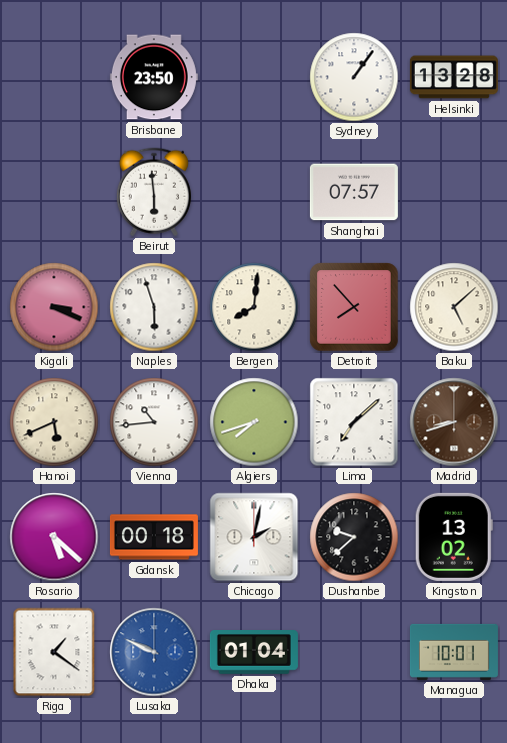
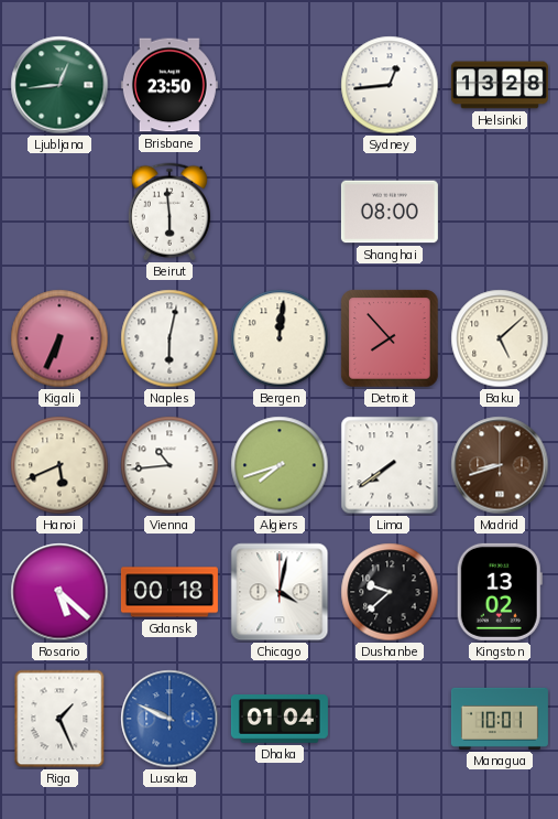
Ljubljana: none -> 12:44 (59, 85)
Sydney: 1:06 -> 12:44 (390, 85)
Shanghai: 07:57 -> 08:00 (390, 212)
Kigali: 3:19 -> 6:34 (59, 338)
Naples: 5:57 -> 6:02 (169, 338)
Bergen: 8:01 -> 12:01 (280, 338)
Lima: 7:08 -> 7:39 (390, 465)
Chicago: 2:02 -> 4:02 (280, 592)
Riga: 1:21 -> 1:26 (59, 719)
